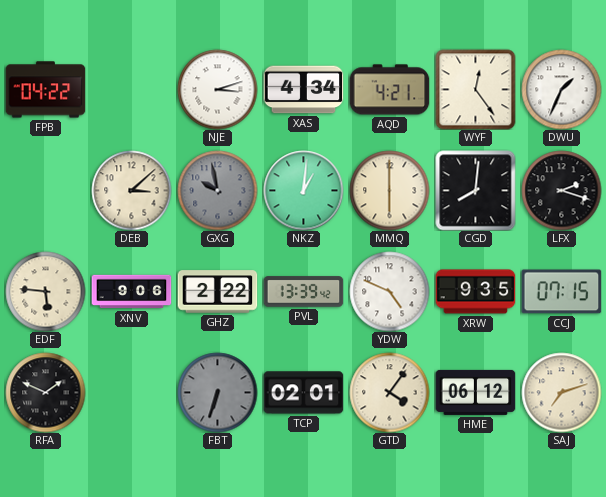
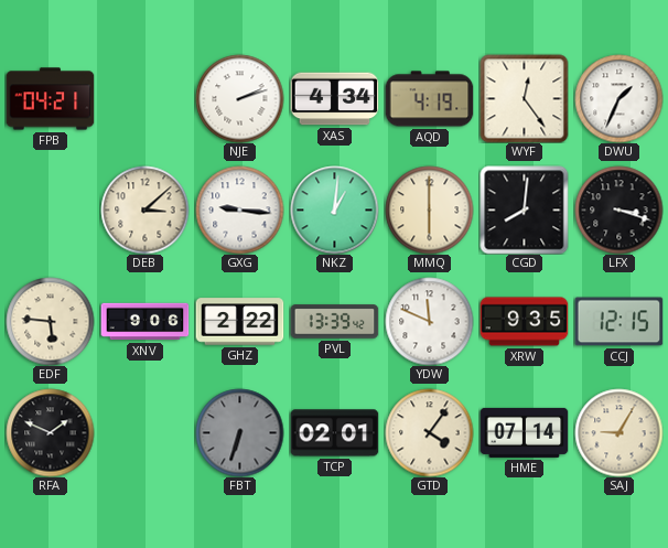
FPB: 04:22 -> 04:21 (50, 99)
NJE: 3:12 -> 2:12 (239, 98)
AQD: 4:21 -> 4:19 (429, 99)
GXG: 9:58 -> 9:16 (239, 209)
GXG dial: grey -> white (239, 209)
LFX: 2:18 -> 3:18 (618, 209)
YDW: 4:49 -> 11:49 (429, 321)
CCJ: 07:15 -> 12:15 (618, 322)
HME: 06:12 -> 07:14 (524, 432)
SAJ: 7:12 -> 9:05 (618, 432)
